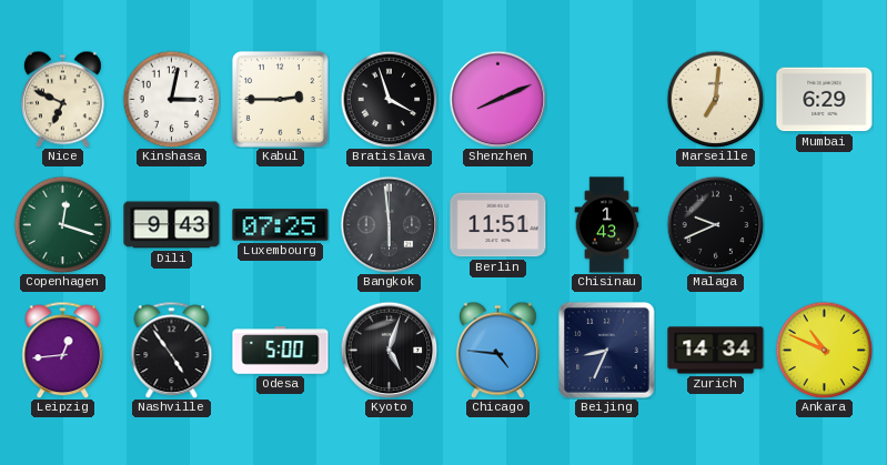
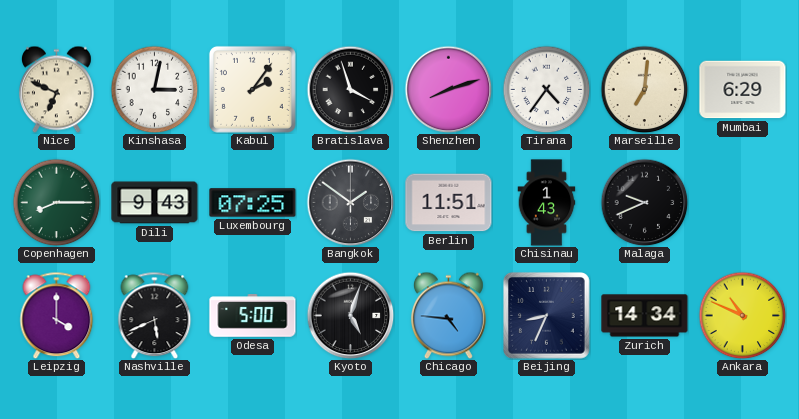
Kabul: 2:45 -> 2:06 (252, 89)
Shenzhen: 8:11 -> 8:12 (448, 89)
Tirana: none -> 4:36 (546, 89)
Copenhagen: 12:18 -> 8:15 (56, 202)
Bangkok: 5:59 -> 1:51 (350, 202)
Leipzig: 12:44 -> 4:00 (57, 315)
Nashville: 4:54 -> 5:41 (155, 315)
